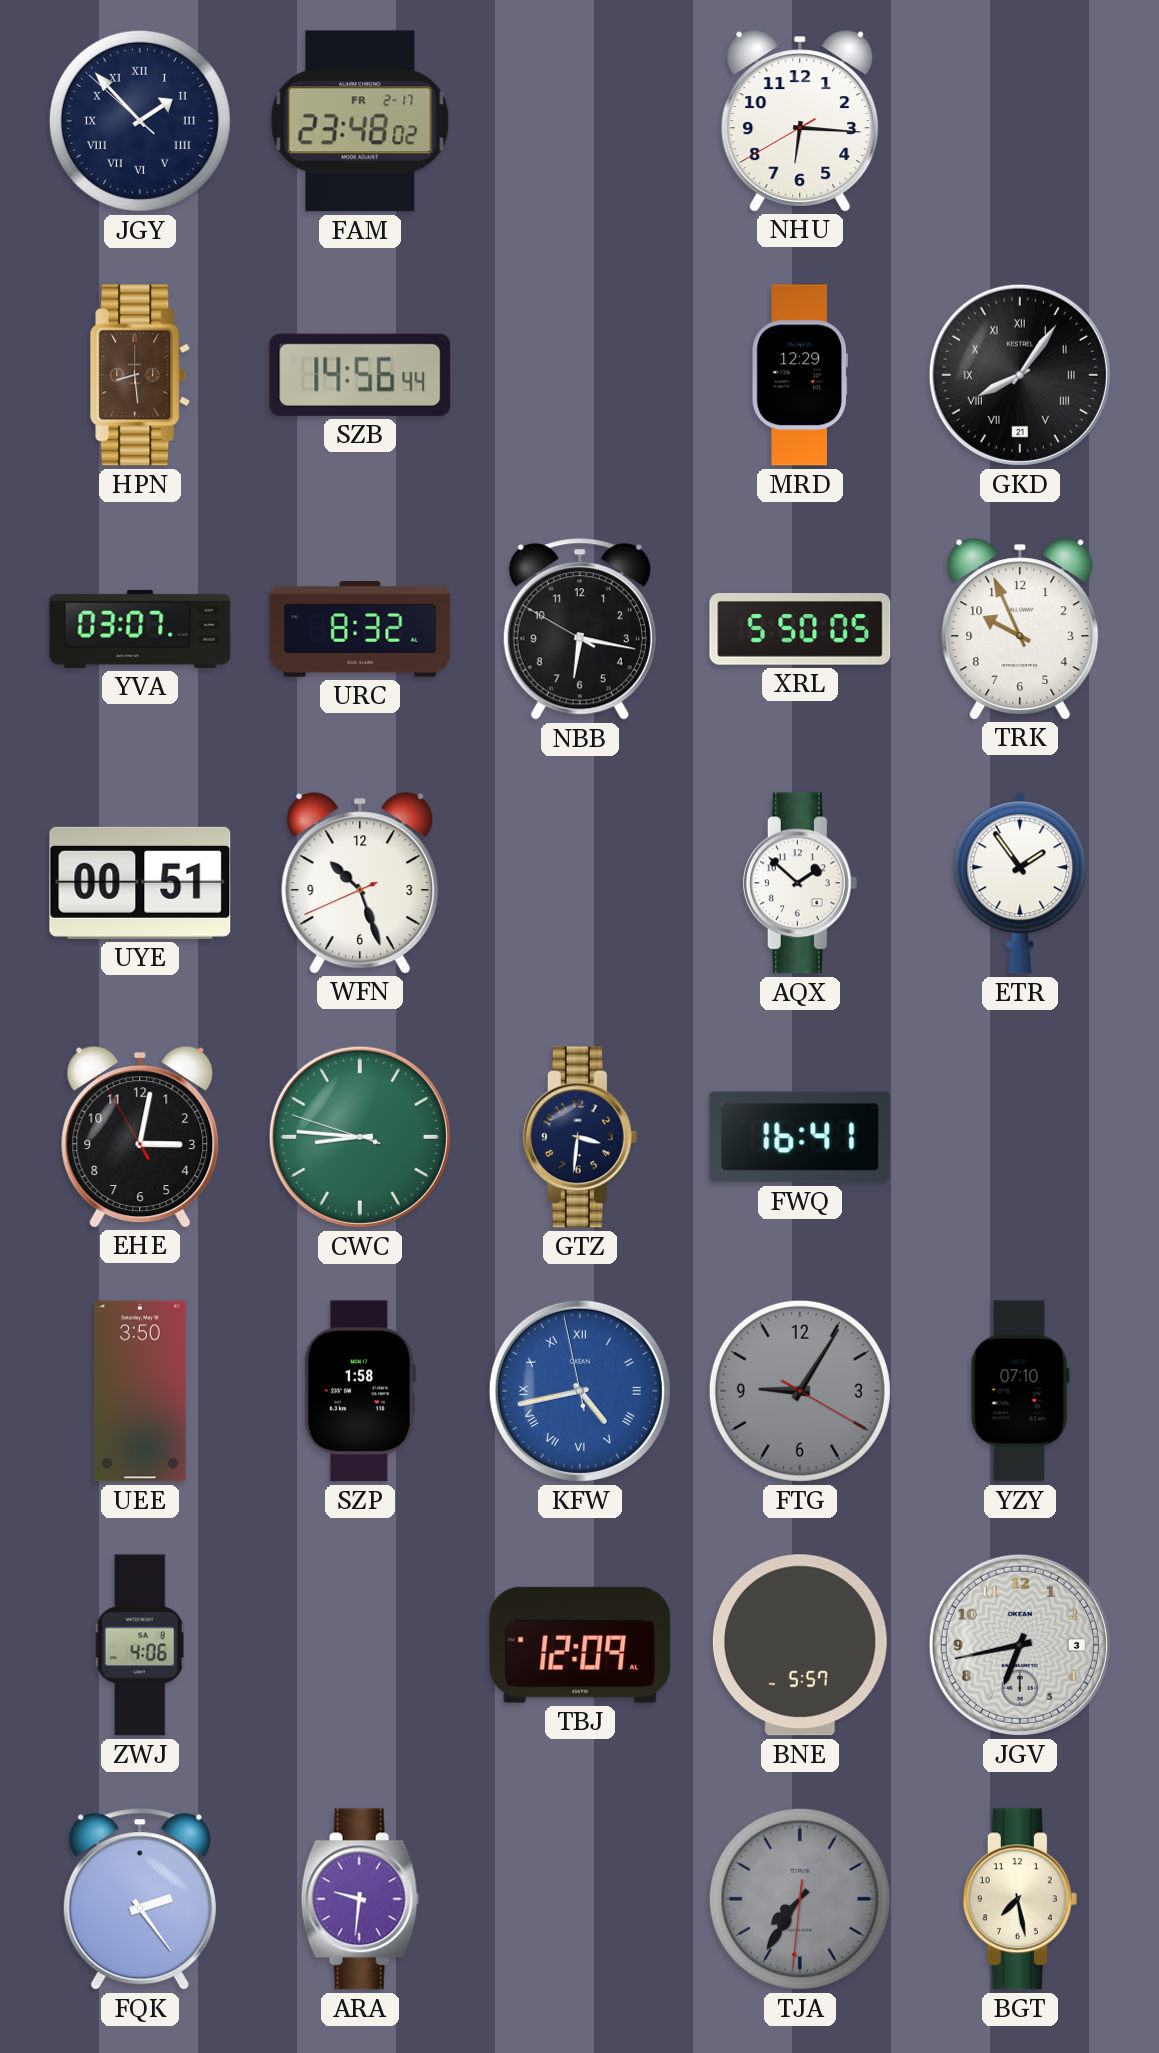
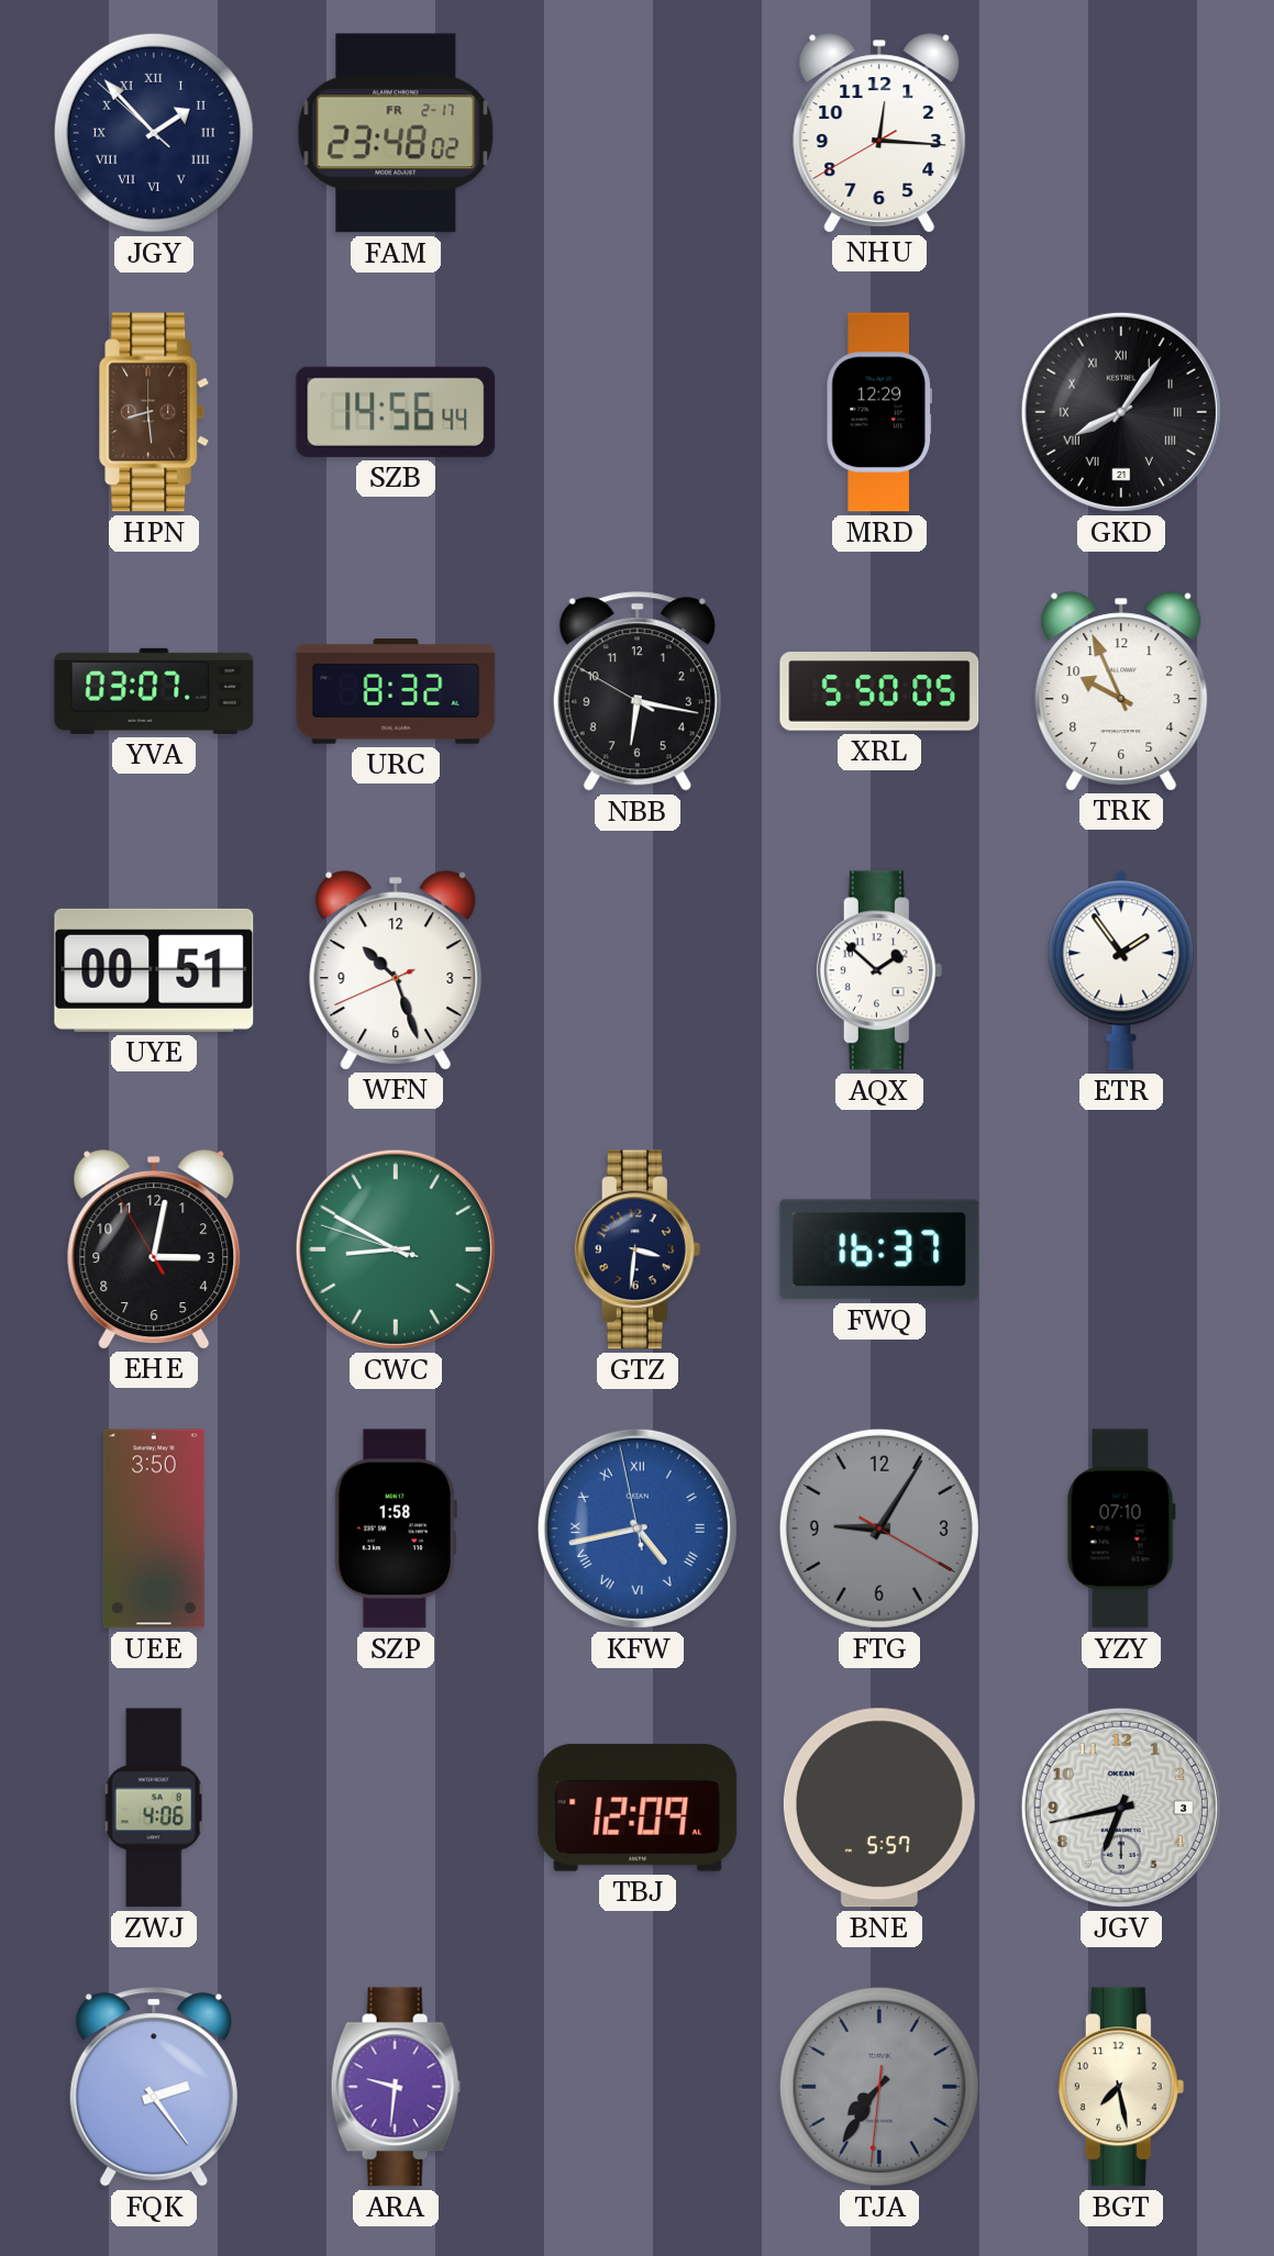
NHU: 6:15 -> 12:15 (879, 133)
CWC: 8:45 -> 8:49 (396, 1249)
FWQ: 16:41 -> 16:37 (879, 1249)
